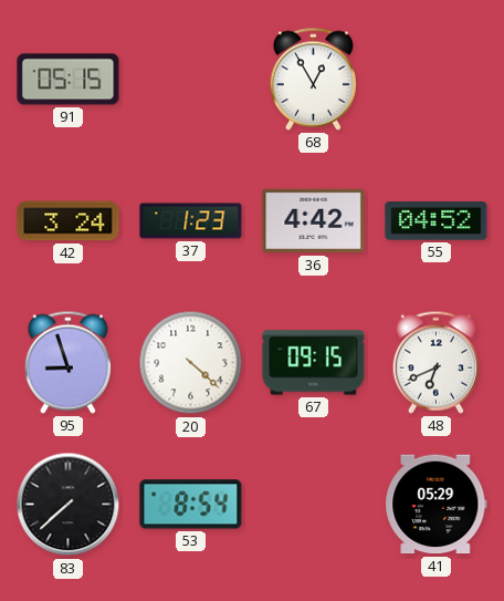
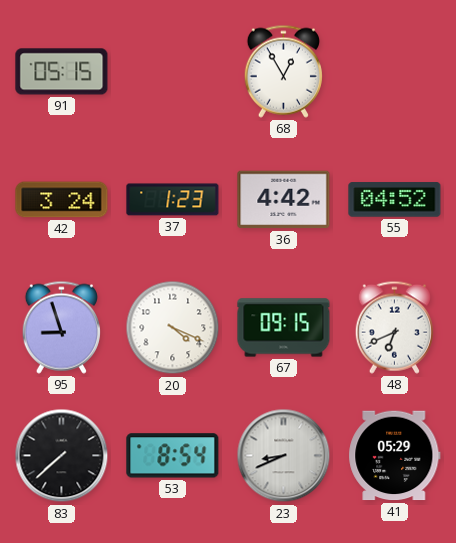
20: 4:22 -> 4:19 (173, 328)
23: none -> 8:41 (284, 456)
